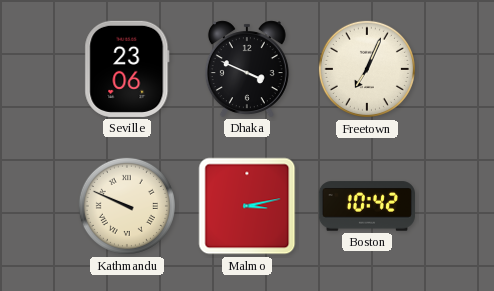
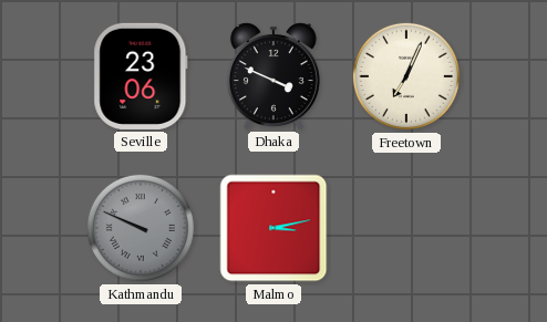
Kathmandu dial: cream -> grey (141, 228)
Boston: 10:42 -> none (367, 206)
